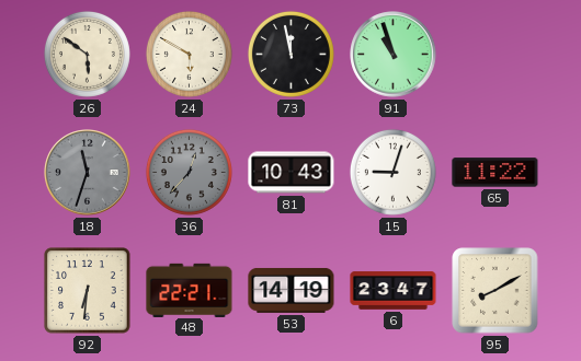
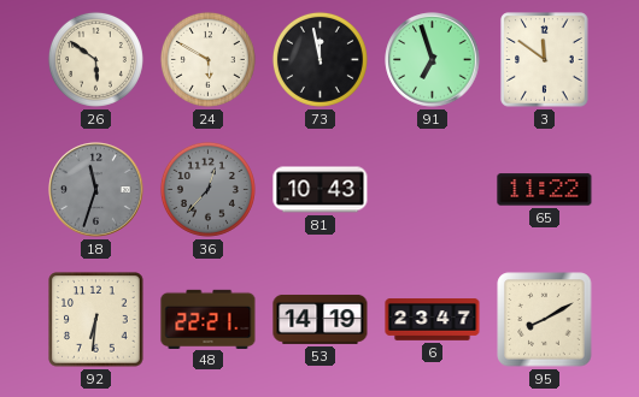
91: 10:57 -> 6:57 (433, 60)
3: none -> 11:51 (545, 60)
15: 9:03 -> none (392, 172)
